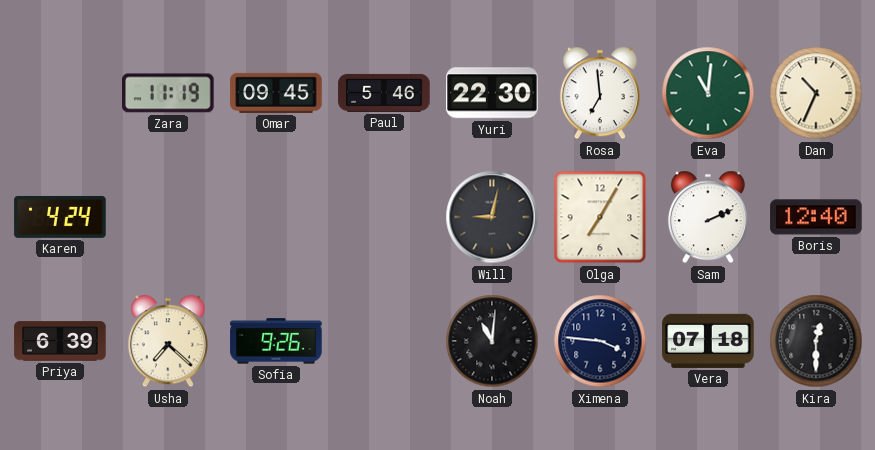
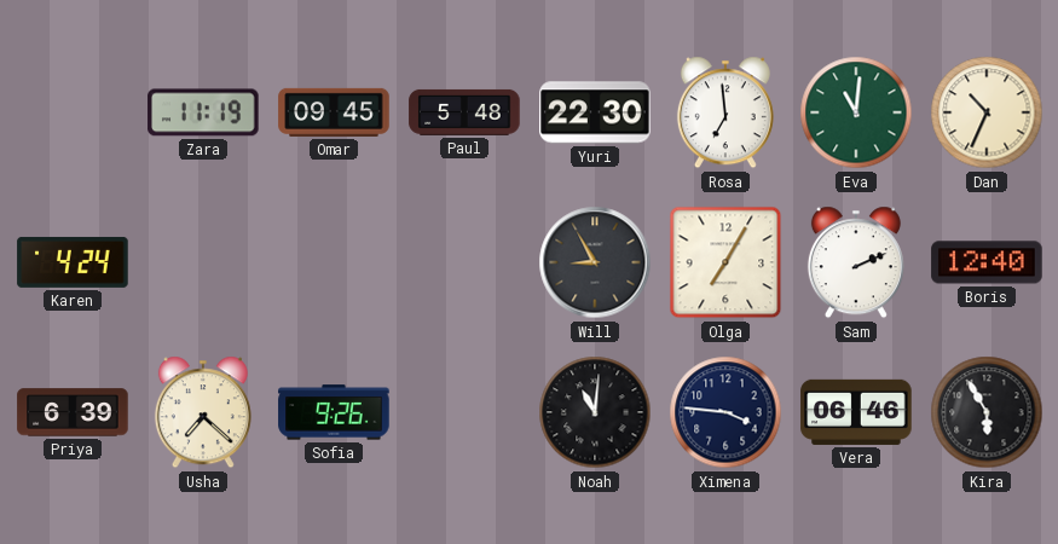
Paul: 5:46 -> 5:48 (464, 112)
Will: 9:02 -> 8:55 (595, 262)
Vera: 07:18 -> 06:46 (856, 412)
Kira: 12:30 -> 5:55 (987, 412)
